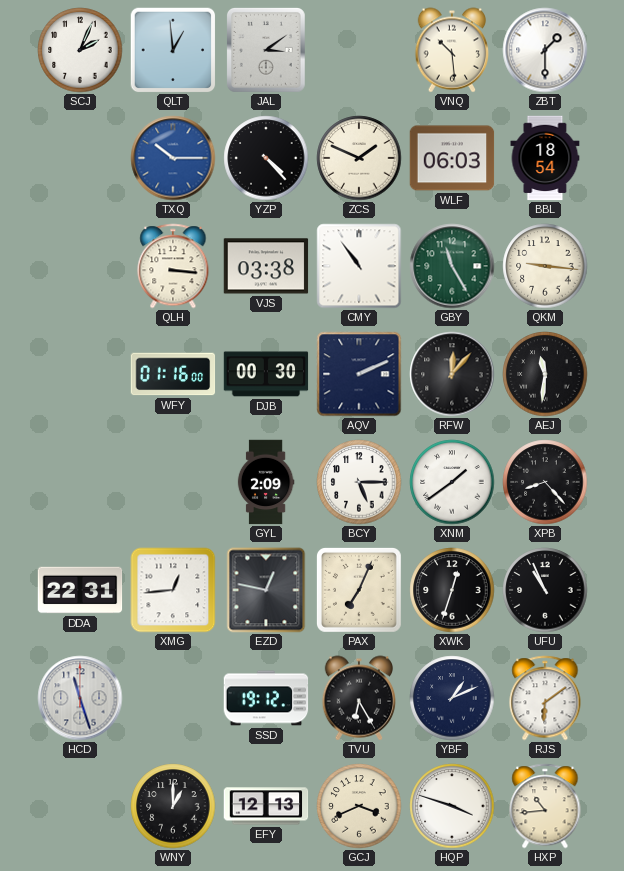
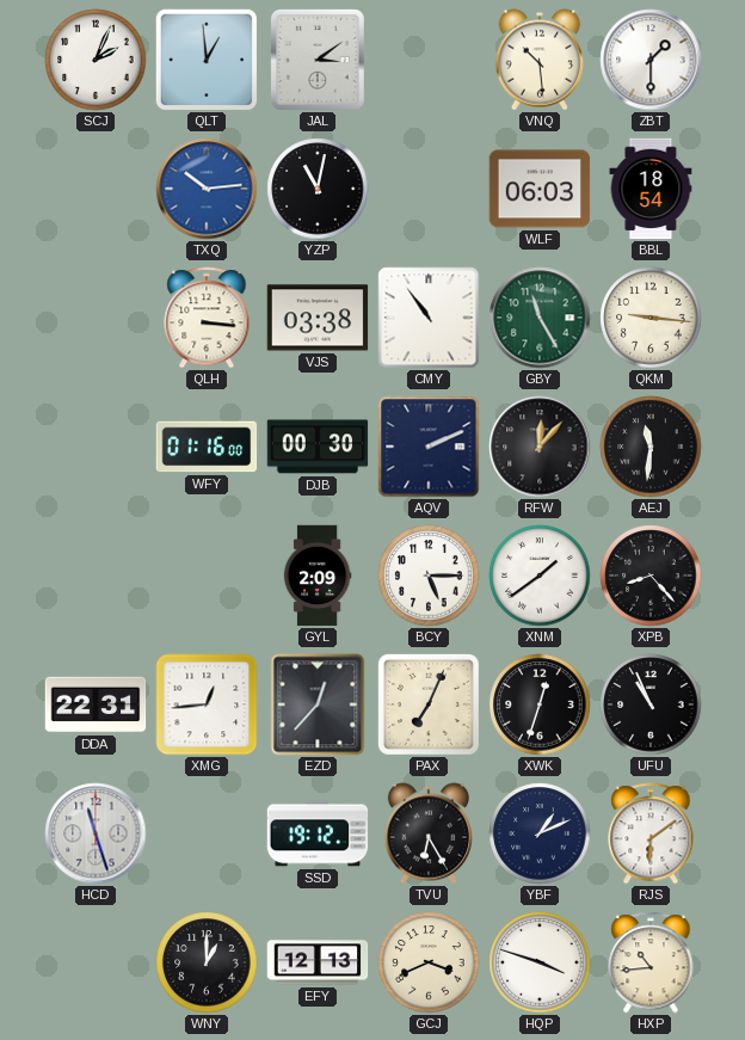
TXQ: 10:15 -> 10:14 (207, 189)
YZP: 4:23 -> 11:02 (318, 189)
ZCS: 1:49 -> none (359, 158)
EZD: 12:47 -> 12:37 (318, 704)
